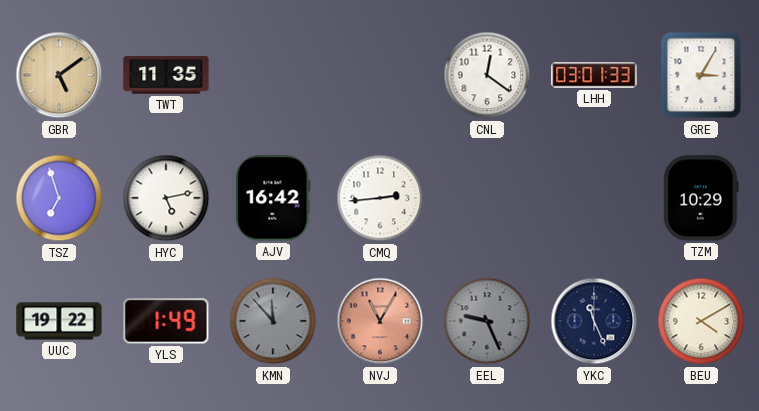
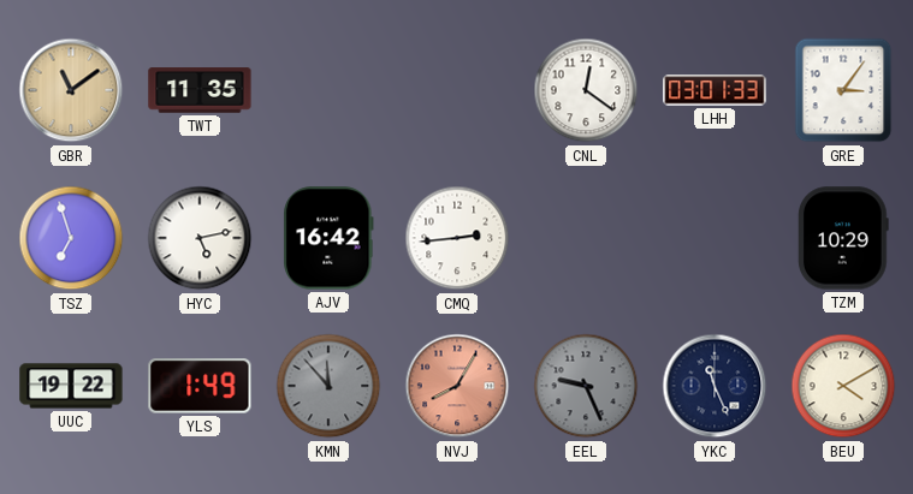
GBR: 5:09 -> 11:09 (71, 90)
GRE: 3:05 -> 3:06 (843, 90)
NVJ: 11:05 -> 8:05 (457, 386)
